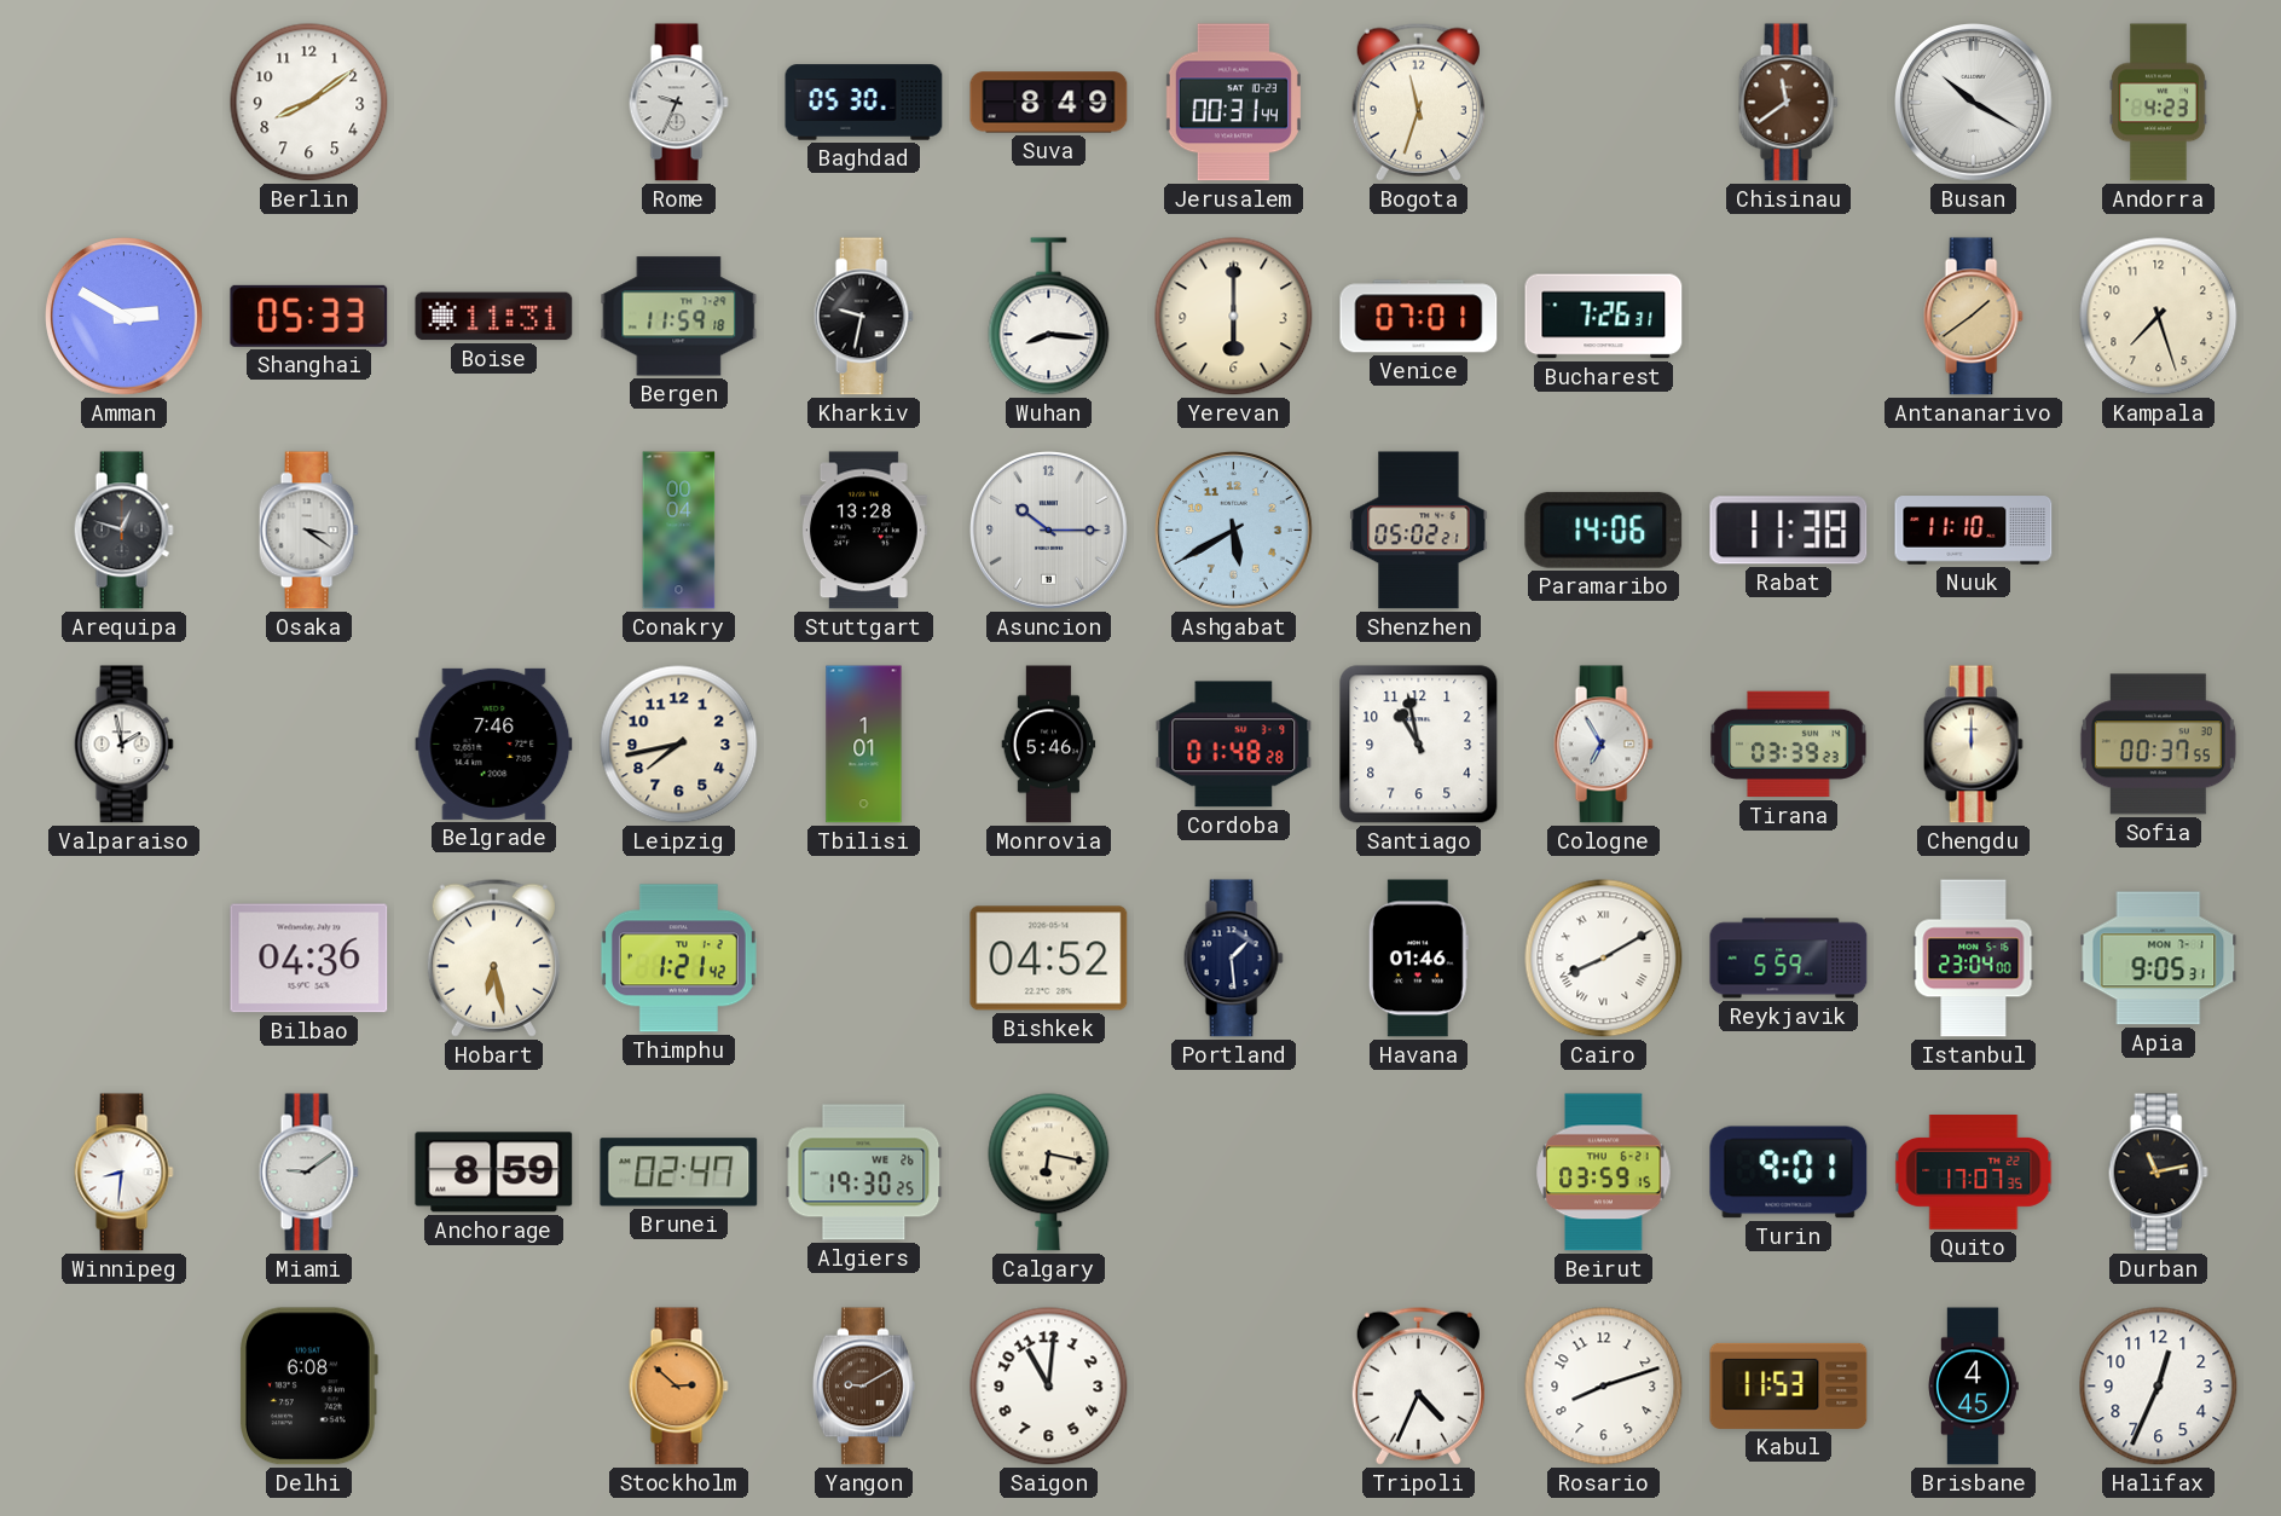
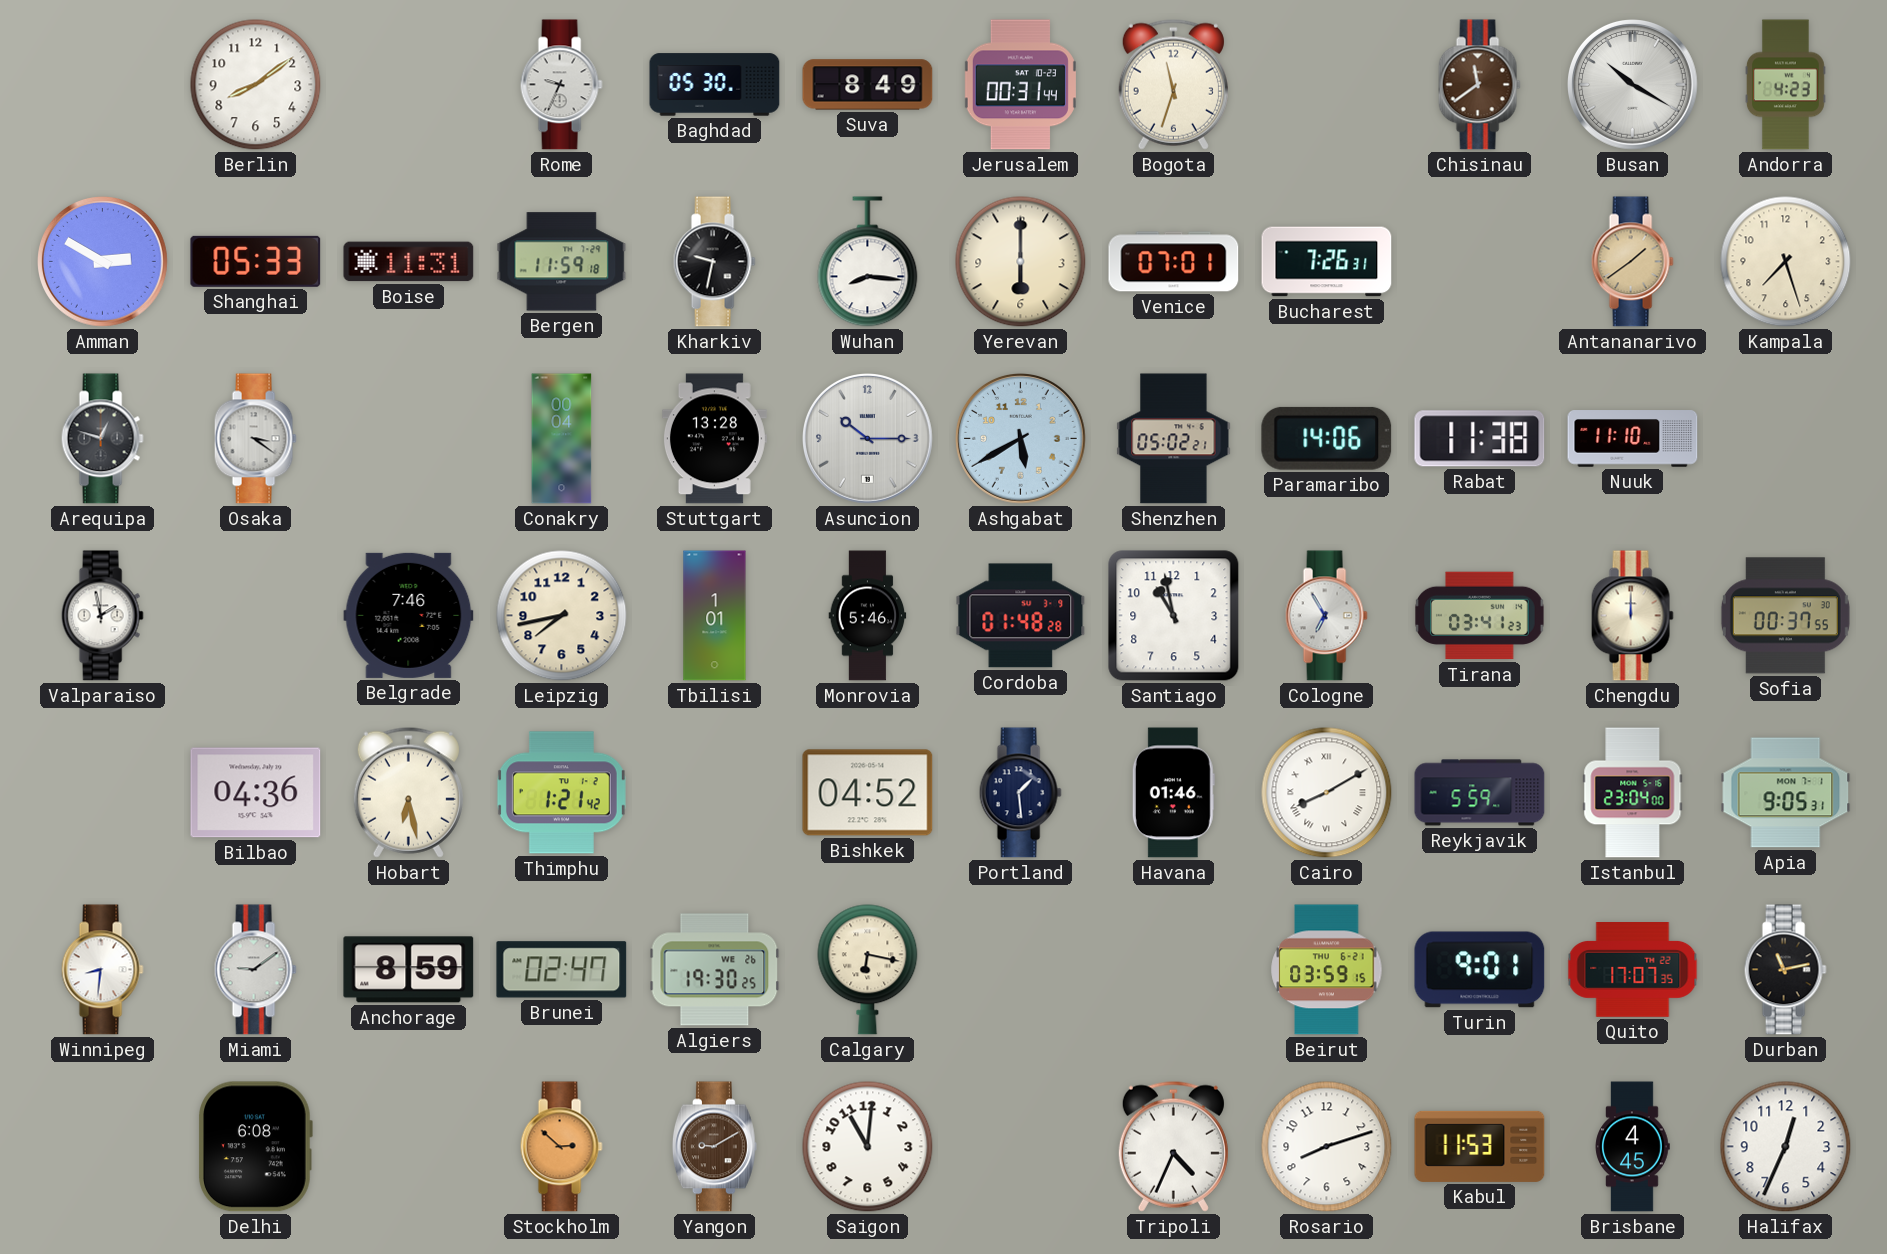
Tirana: 03:39 -> 03:41 (1480, 616)
